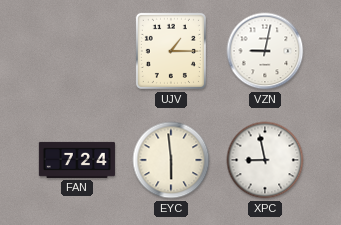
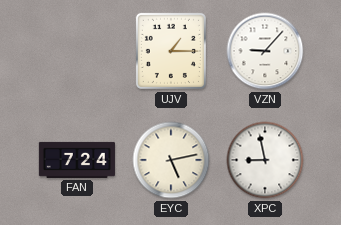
VZN: 9:02 -> 9:07 (265, 51)
EYC: 5:59 -> 5:13 (171, 160)
